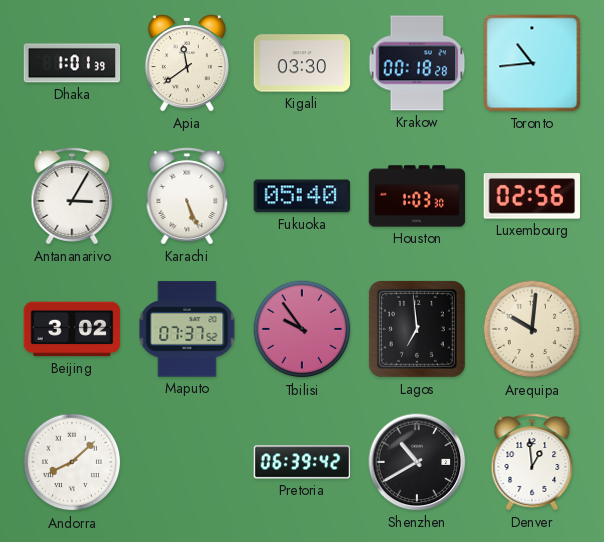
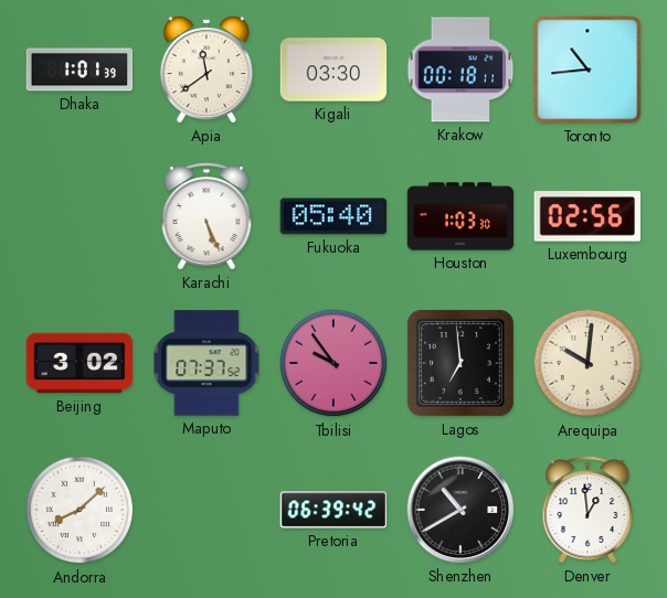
Krakow: 00:18:28 -> 00:18:11 (460, 70)
Antananarivo: 3:05 -> none (72, 196)
